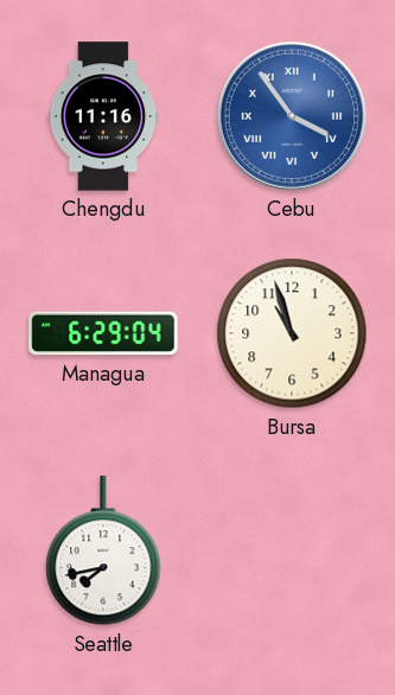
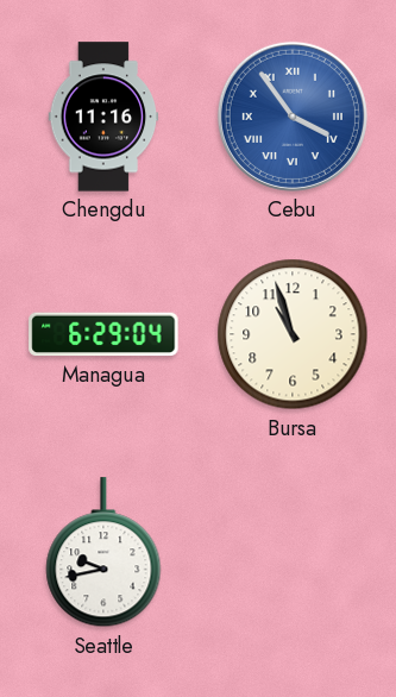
Seattle: 7:43 -> 9:43 (103, 553)
